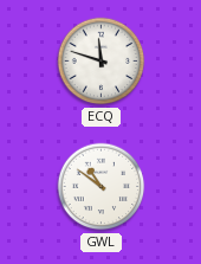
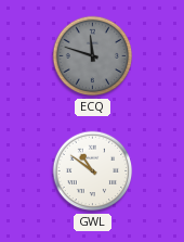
ECQ dial: white -> grey (93, 56)
